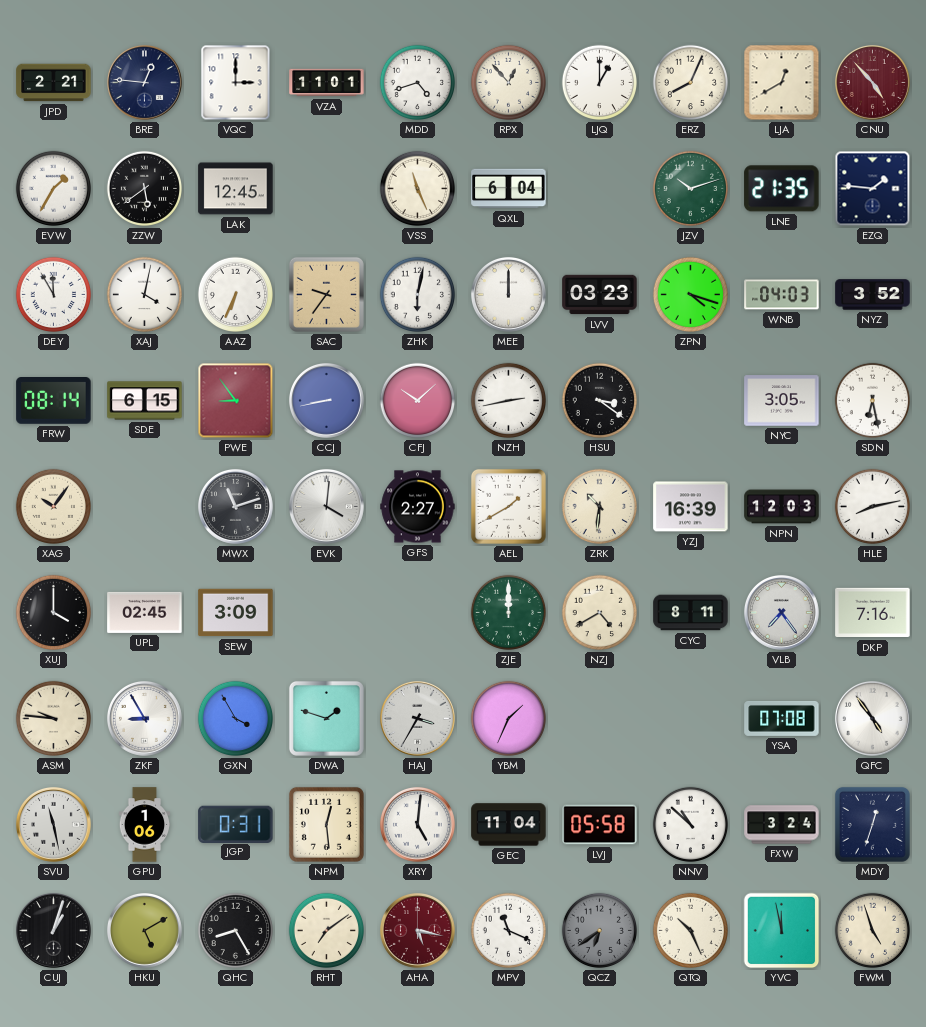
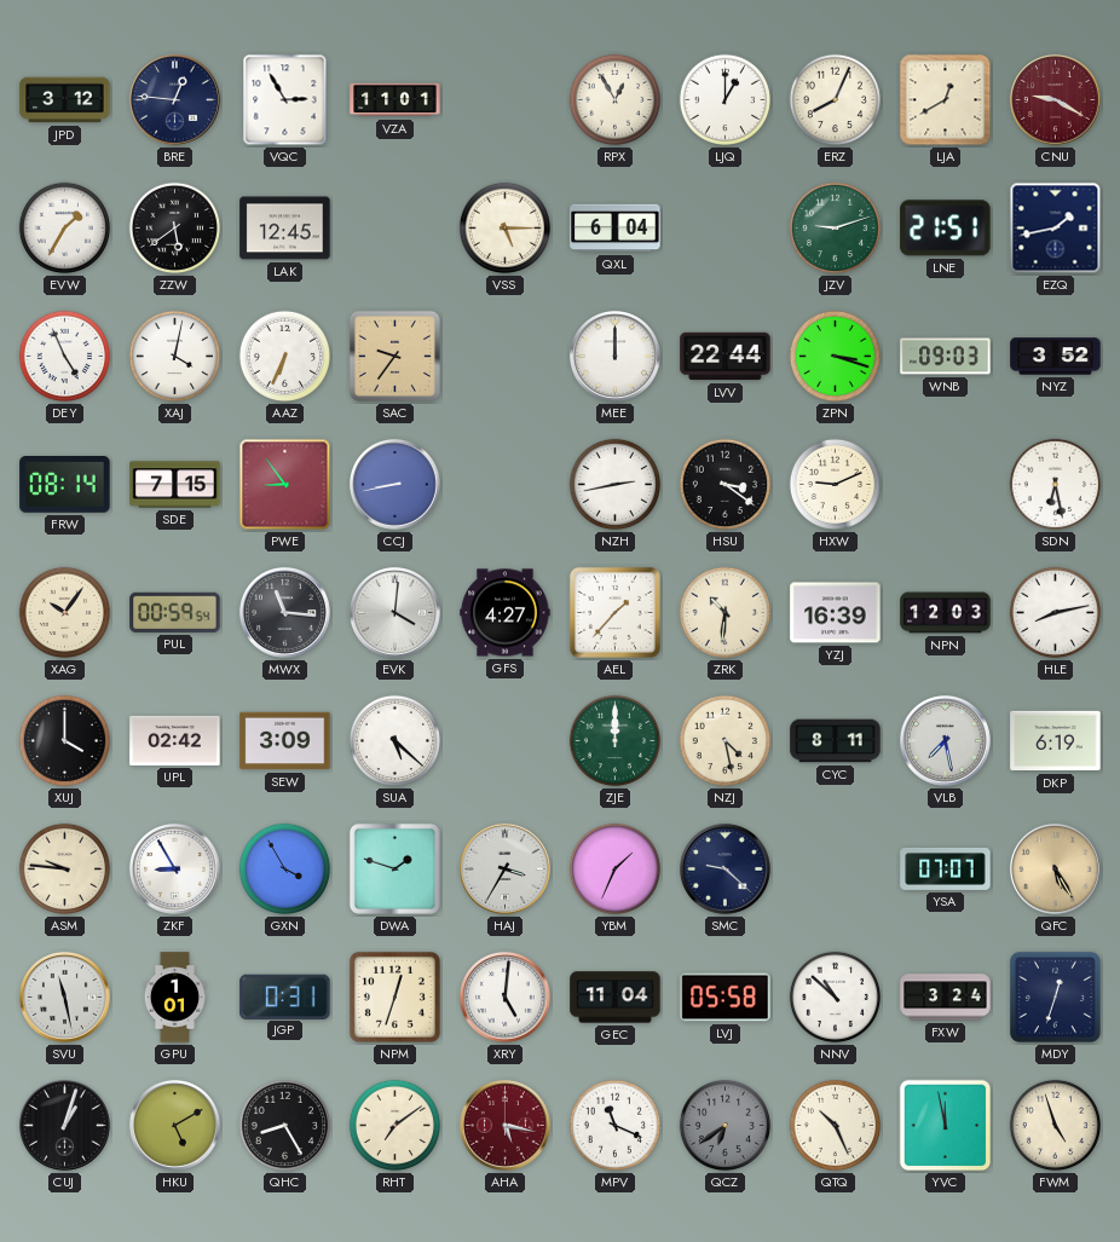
JPD: 2:21 -> 3:12 (65, 100)
VQC: 3:00 -> 2:55 (285, 100)
MDD: 4:42 -> none (418, 83)
RPX: 12:53 -> 12:55 (616, 100)
CNU: 4:53 -> 9:20 (1055, 99)
VSS: 11:26 -> 5:15 (506, 229)
JZV: 10:12 -> 9:12 (836, 229)
LNE: 21:35 -> 21:51 (946, 229)
EZQ: 1:46 -> 1:43 (1056, 229)
DEY: 11:55 -> 4:56 (65, 357)
ZHK: 6:02 -> none (418, 295)
LVV: 03:23 -> 22:44 (726, 357)
ZPN: 4:18 -> 3:18 (836, 357)
WNB: 04:03 -> 09:03 (946, 357)
SDE: 6:15 -> 7:15 (175, 485)
CFJ: 10:08 -> none (418, 401)
HXW: none -> 9:11 (836, 485)
NYC: 3:05 -> none (782, 401)
PUL: none -> 00:59 (175, 612)
MWX: 11:12 -> 11:16 (284, 612)
GFS: 2:27 -> 4:27 (506, 613)
AEL: 1:40 -> 1:37 (614, 612)
UPL: 02:45 -> 02:42 (175, 740)
SUA: none -> 5:22 (396, 741)
NZJ: 4:40 -> 4:28 (726, 741)
VLB: 7:24 -> 7:28 (945, 740)
DKP: 7:16 -> 6:19 (1056, 741)
SMC: none -> 9:22 (724, 868)
YSA: 07:08 -> 07:07 (946, 868)
QFC: 4:54 -> 5:25 (1055, 868)
QFC dial: white -> champagne (1055, 868)
GPU: 1:06 -> 1:01 (175, 998)
NPM: 12:29 -> 12:33 (394, 997)
